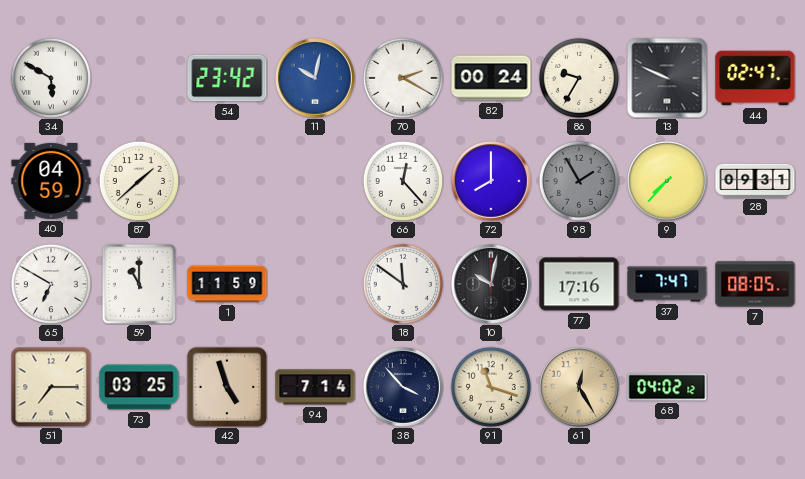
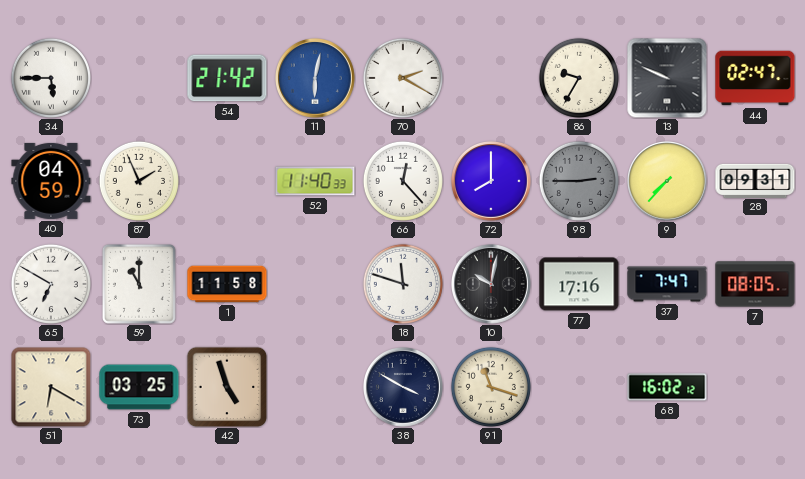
34: 5:50 -> 5:45 (51, 78)
54: 23:42 -> 21:42 (227, 78)
11: 10:02 -> 6:02 (316, 79)
82: 00:24 -> none (491, 78)
87: 1:38 -> 1:56 (139, 181)
52: none -> 11:40 (315, 181)
98: 1:55 -> 2:45 (579, 181)
1: 11:59 -> 11:58 (227, 284)
18: 11:51 -> 11:48 (403, 284)
51: 7:15 -> 6:20 (51, 387)
94: 7:14 -> none (315, 387)
38: 3:53 -> 3:50 (404, 388)
61: 12:25 -> none (580, 388)
68: 04:02 -> 16:02 (667, 387)
